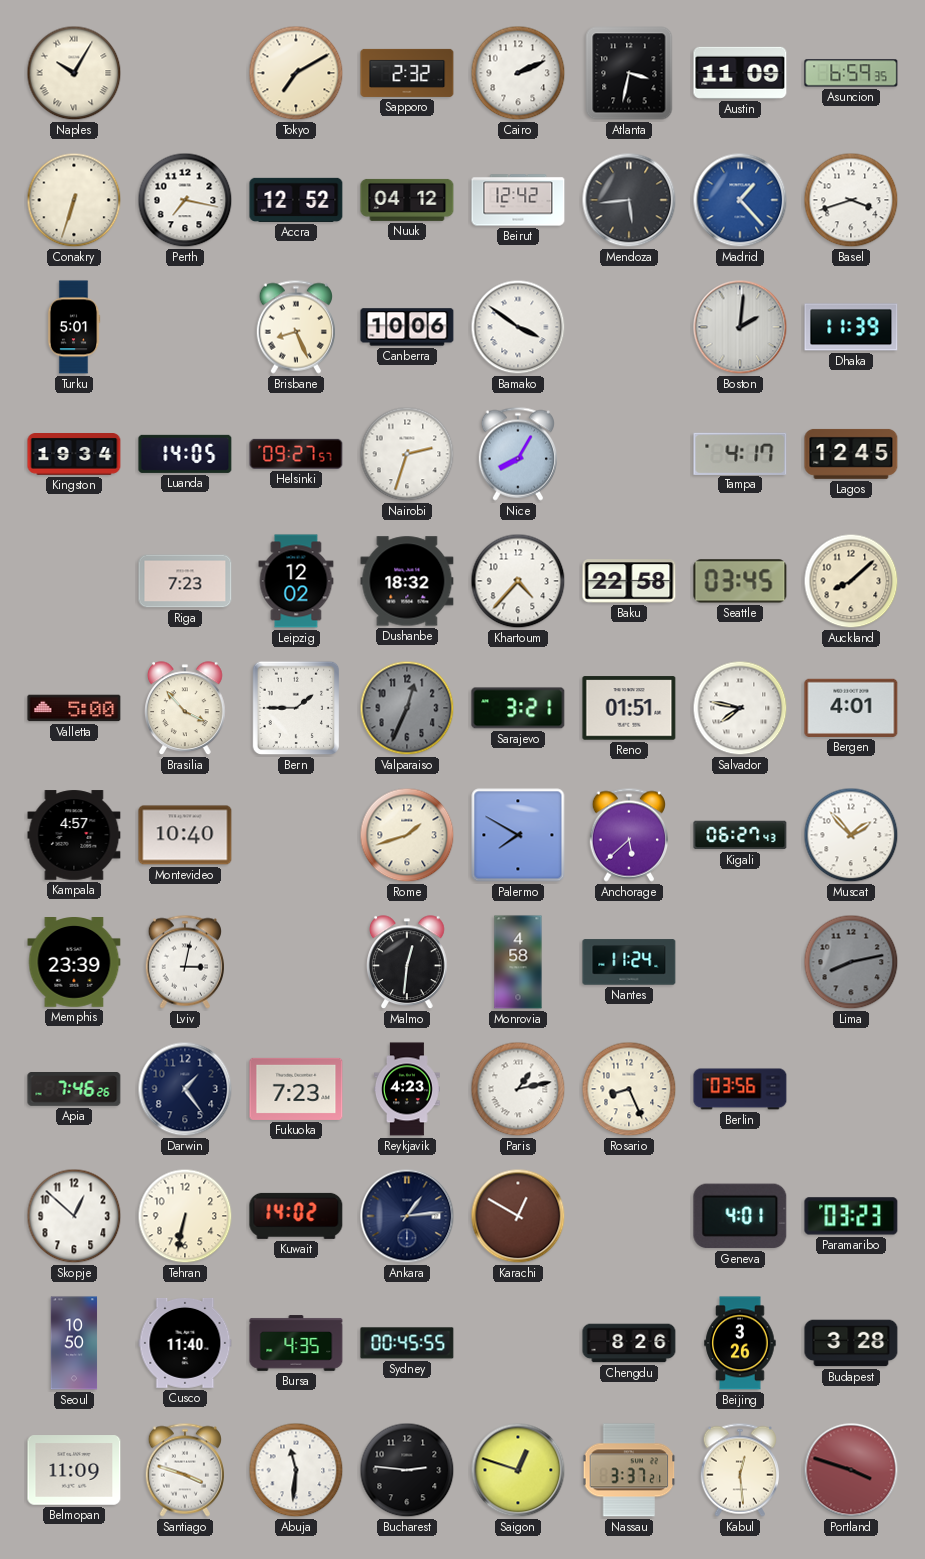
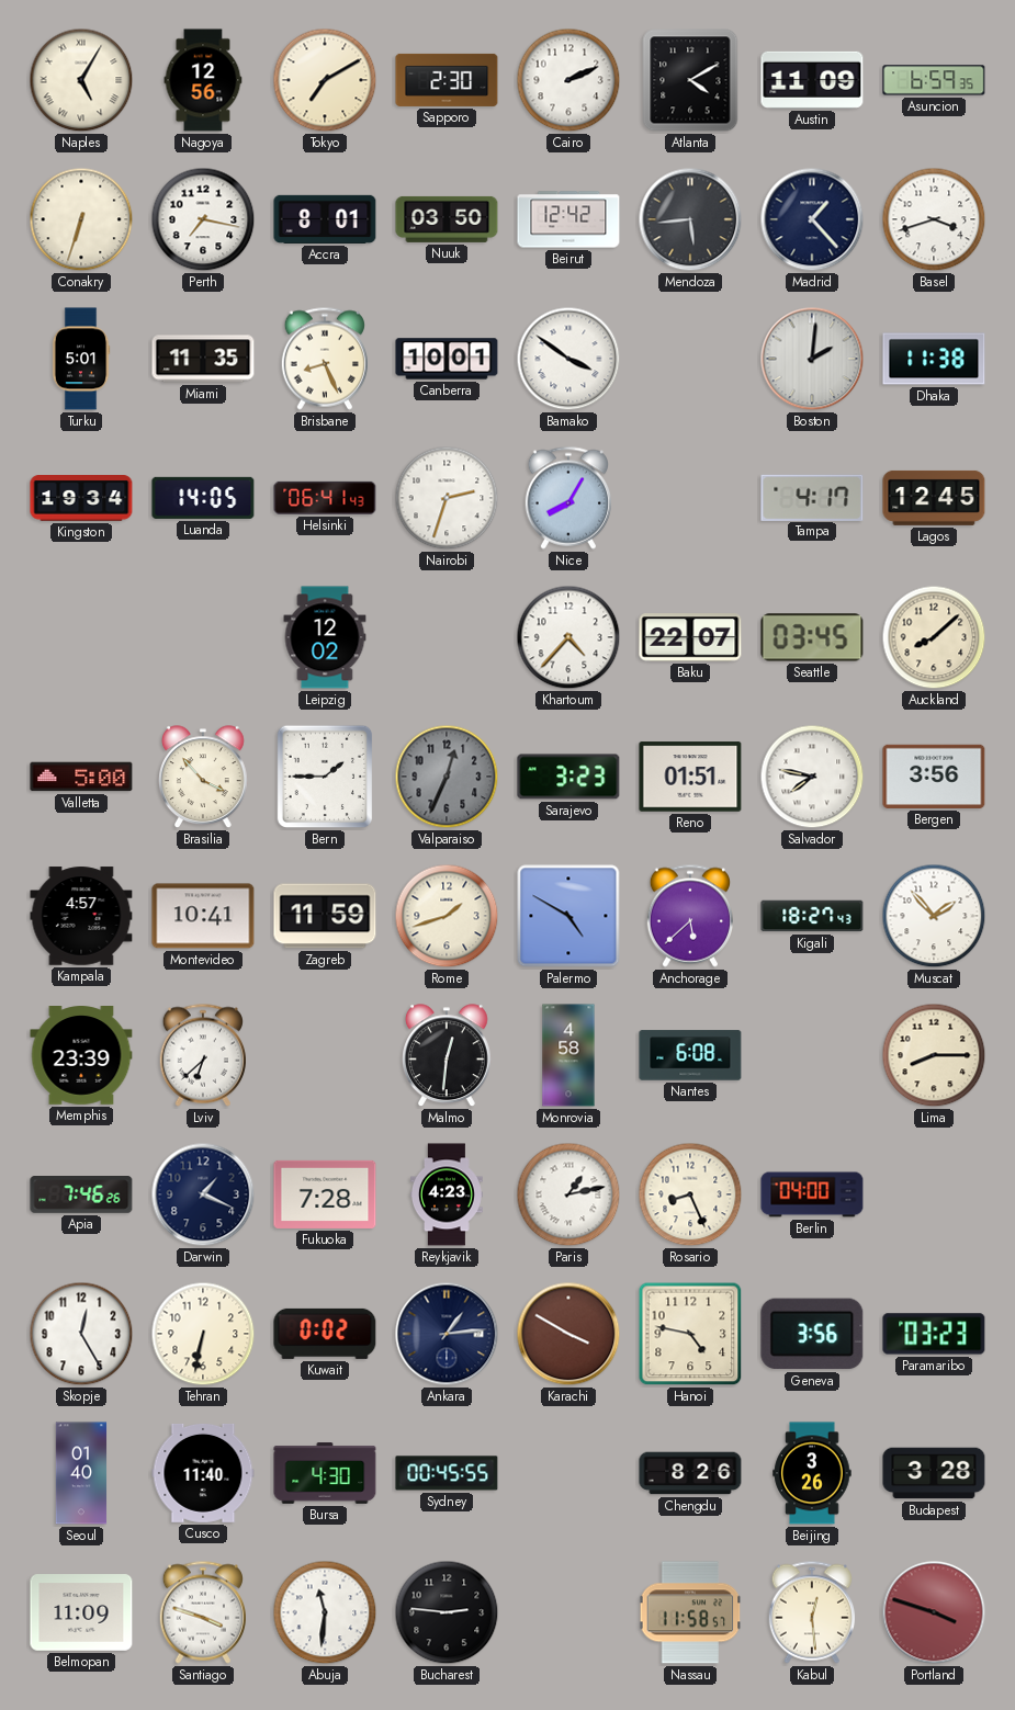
Naples: 10:05 -> 5:05 (81, 80)
Nagoya: none -> 12:56 (203, 80)
Sapporo: 2:32 -> 2:30 (447, 80)
Atlanta: 3:32 -> 4:10 (690, 80)
Accra: 12:52 -> 8:01 (325, 219)
Nuuk: 04:12 -> 03:50 (447, 219)
Madrid dial: blue -> navy (812, 219)
Miami: none -> 11:35 (203, 359)
Canberra: 10:06 -> 10:01 (447, 359)
Dhaka: 11:39 -> 11:38 (934, 359)
Helsinki: 09:27 -> 06:41 (325, 498)
Riga: 7:23 -> none (185, 581)
Dushanbe: 18:32 -> none (407, 581)
Baku: 22:58 -> 22:07 (690, 637)
Sarajevo: 3:21 -> 3:23 (568, 777)
Bergen: 4:01 -> 3:56 (934, 777)
Montevideo: 10:40 -> 10:41 (203, 916)
Zagreb: none -> 11:59 (325, 916)
Palermo: 7:50 -> 4:50 (568, 916)
Kigali: 06:27 -> 18:27 (812, 916)
Lviv: 3:02 -> 6:38 (202, 1055)
Nantes: 11:24 -> 6:08 (690, 1055)
Lima: 8:13 -> 8:15 (934, 1055)
Lima dial: grey -> cream (934, 1055)
Darwin: 1:24 -> 1:19 (203, 1194)
Fukuoka: 7:23 -> 7:28 (325, 1194)
Berlin: 03:56 -> 04:00 (812, 1194)
Skopje: 12:52 -> 12:25 (81, 1334)
Kuwait: 14:02 -> 0:02 (325, 1334)
Karachi: 12:50 -> 3:50 (568, 1334)
Hanoi: none -> 4:47 (690, 1334)
Geneva: 4:01 -> 3:56 (812, 1334)
Seoul: 10:50 -> 01:40 (81, 1473)
Bursa: 4:35 -> 4:30 (325, 1473)
Saigon: 12:48 -> none (518, 1470)
Nassau: 3:37 -> 11:58 (690, 1612)
